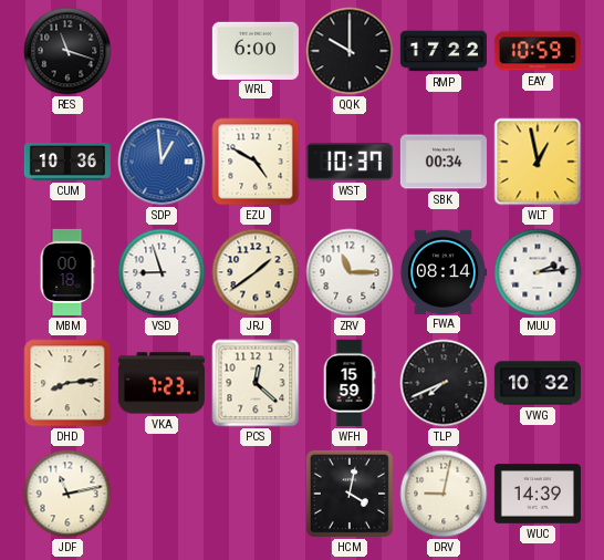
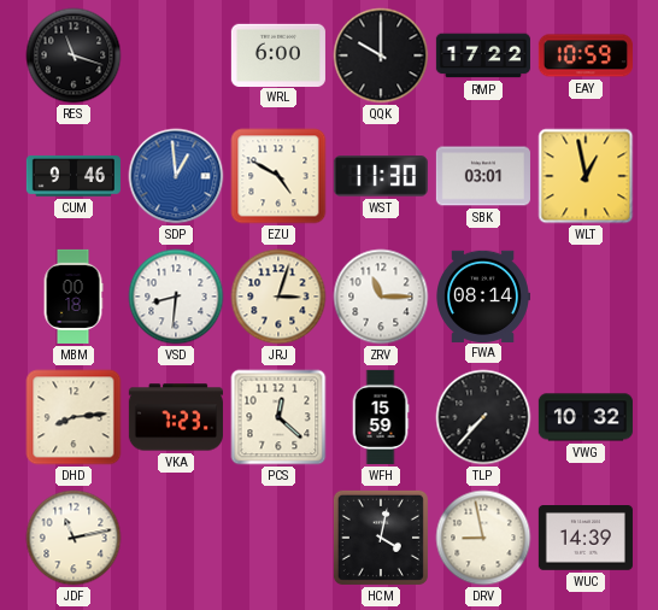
CUM: 10:36 -> 9:46 (74, 176)
WST: 10:37 -> 11:30 (381, 176)
SBK: 00:34 -> 03:01 (483, 176)
VSD: 8:57 -> 8:31 (176, 297)
JRJ: 1:39 -> 3:03 (278, 297)
MUU: 2:14 -> none (538, 272)
TLP: 7:41 -> 7:37 (483, 417)
DRV: 9:02 -> 8:58 (483, 538)
